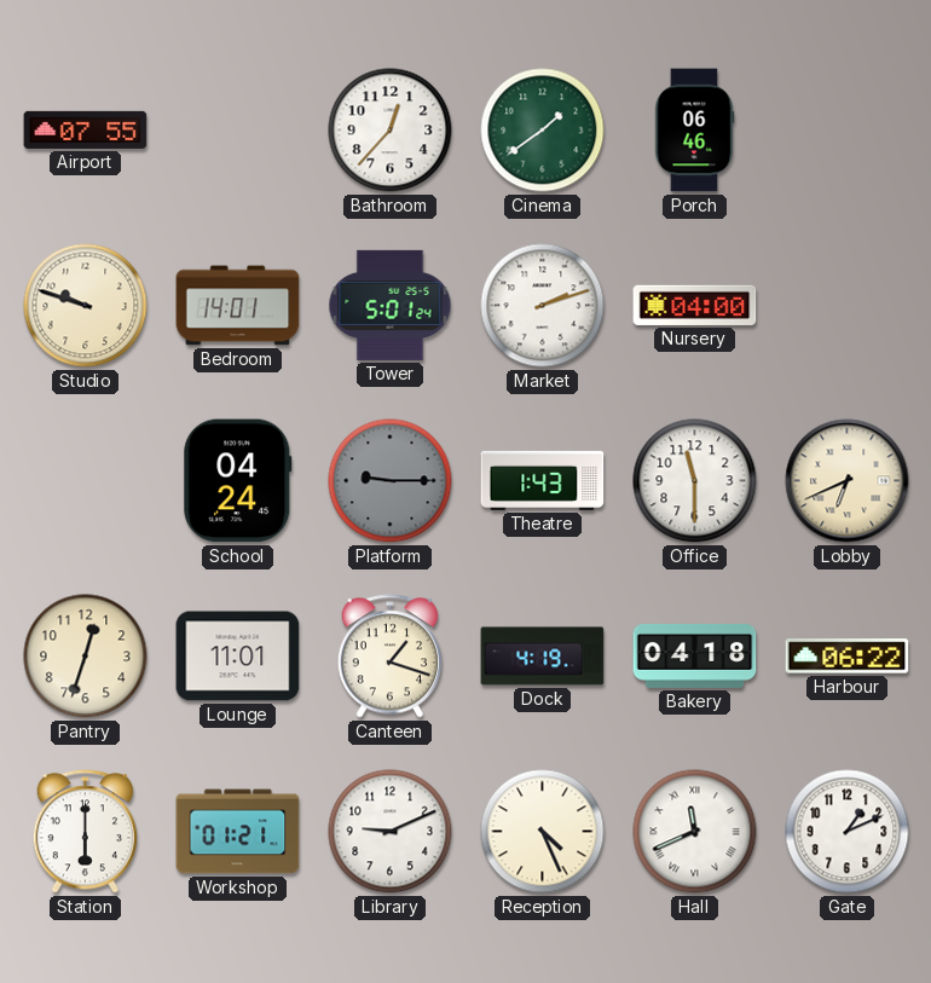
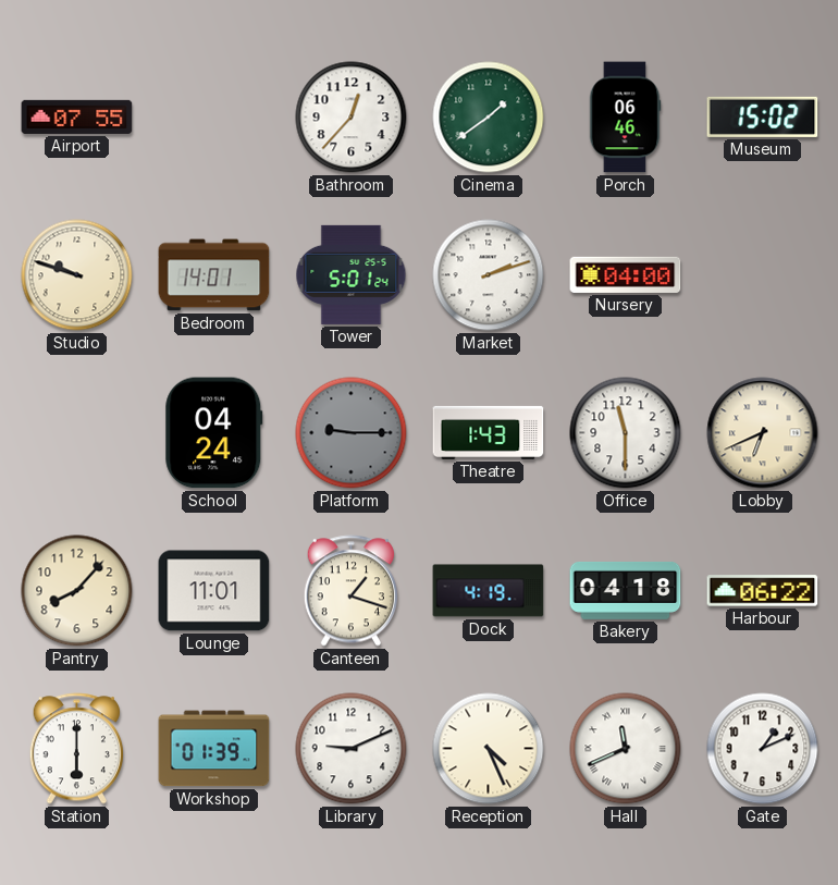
Museum: none -> 15:02 (763, 116)
Pantry: 12:33 -> 8:07 (77, 591)
Workshop: 01:21 -> 01:39 (214, 749)
